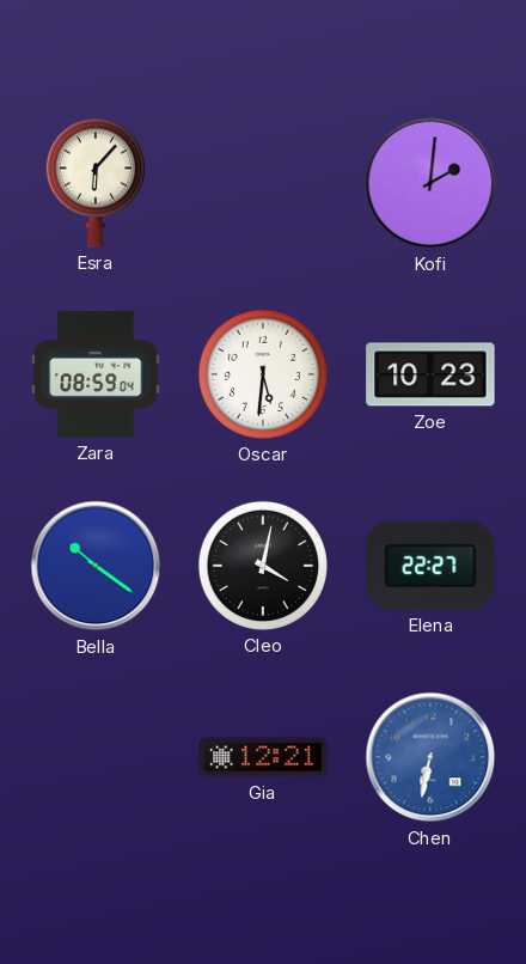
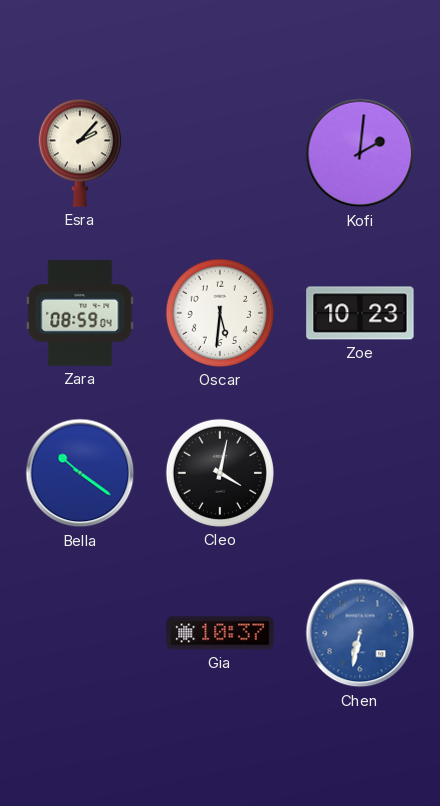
Esra: 6:07 -> 2:07 (80, 153)
Elena: 22:27 -> none (430, 566)
Gia: 12:21 -> 10:37 (220, 633)
